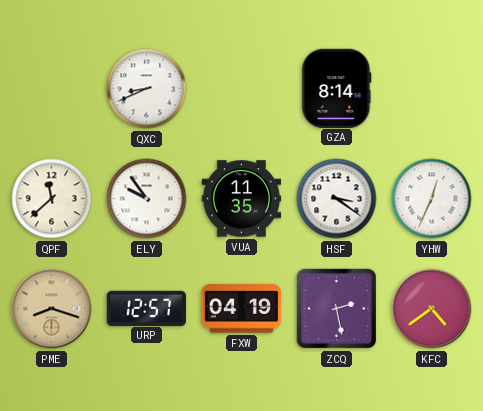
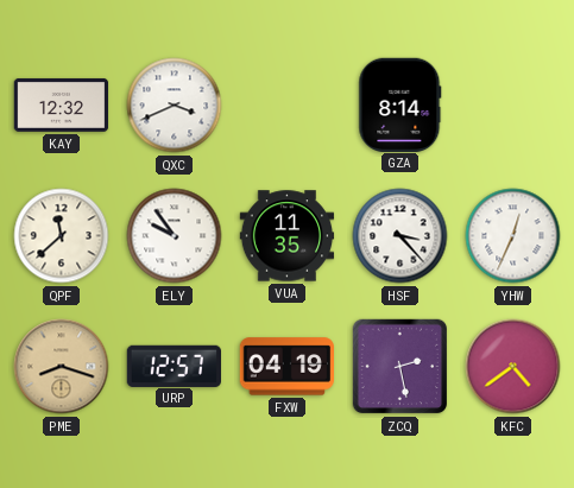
KAY: none -> 12:32 (62, 104)
QXC: 8:41 -> 3:41 (175, 106)
HSF: 3:21 -> 3:23 (400, 236)
